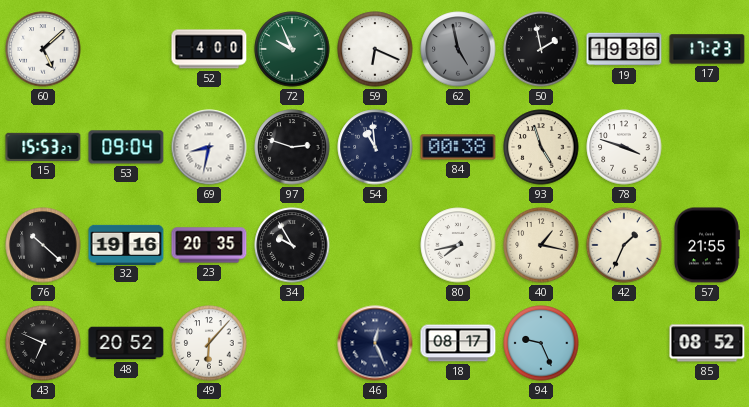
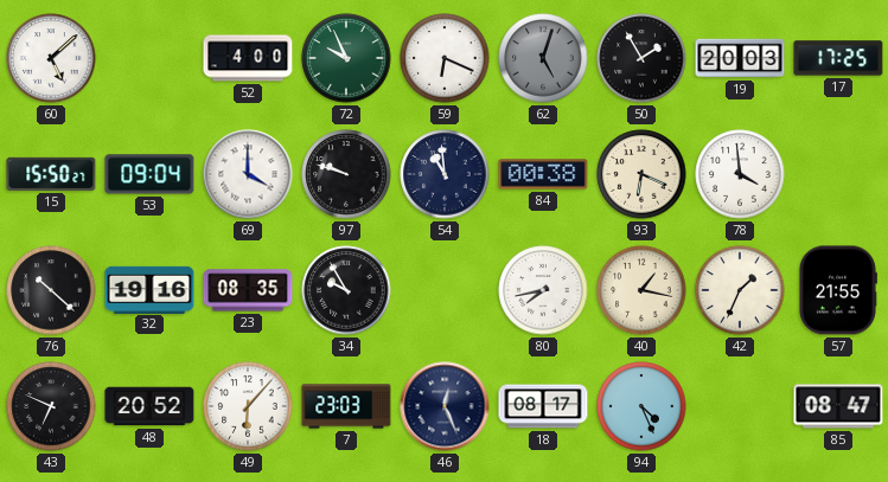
62: 4:58 -> 5:03 (543, 58)
50: 1:58 -> 1:55 (641, 58)
19: 19:36 -> 20:03 (740, 58)
17: 17:23 -> 17:25 (838, 58)
15: 15:53 -> 15:50 (51, 174)
69: 8:32 -> 4:00 (248, 174)
97: 2:48 -> 9:48 (346, 174)
93: 4:57 -> 6:19 (641, 174)
78: 3:48 -> 3:59 (740, 174)
23: 20:35 -> 08:35 (248, 290)
7: none -> 23:03 (346, 406)
94: 9:26 -> 4:26 (641, 406)
85: 08:52 -> 08:47 (838, 406)
